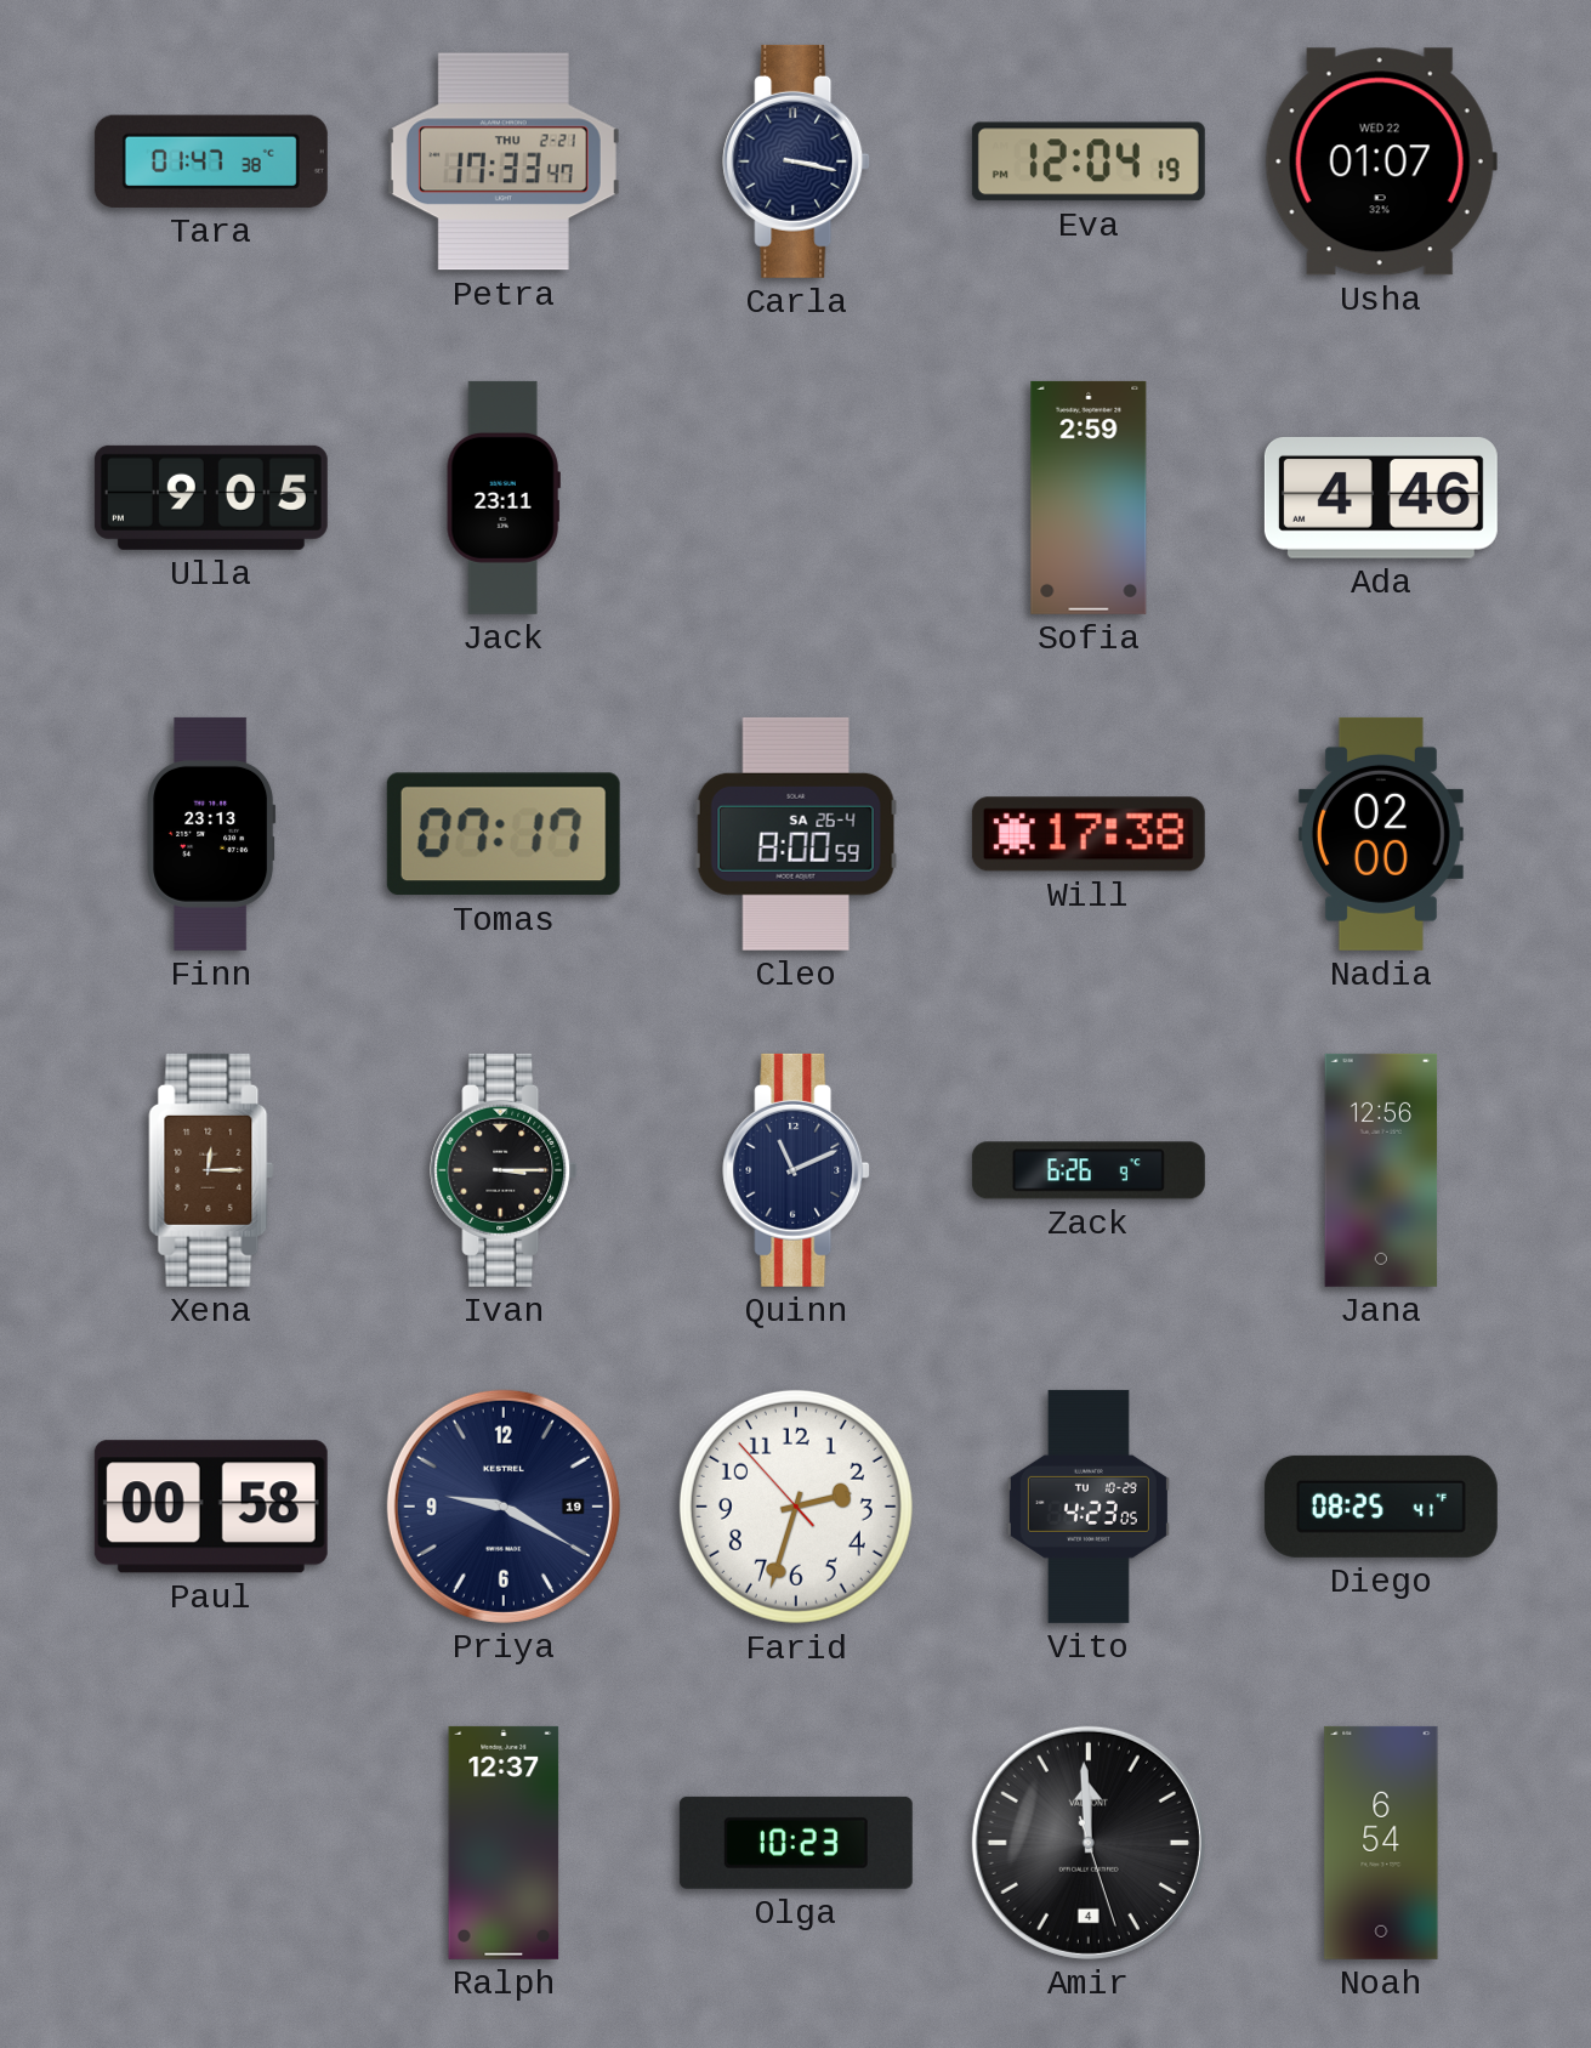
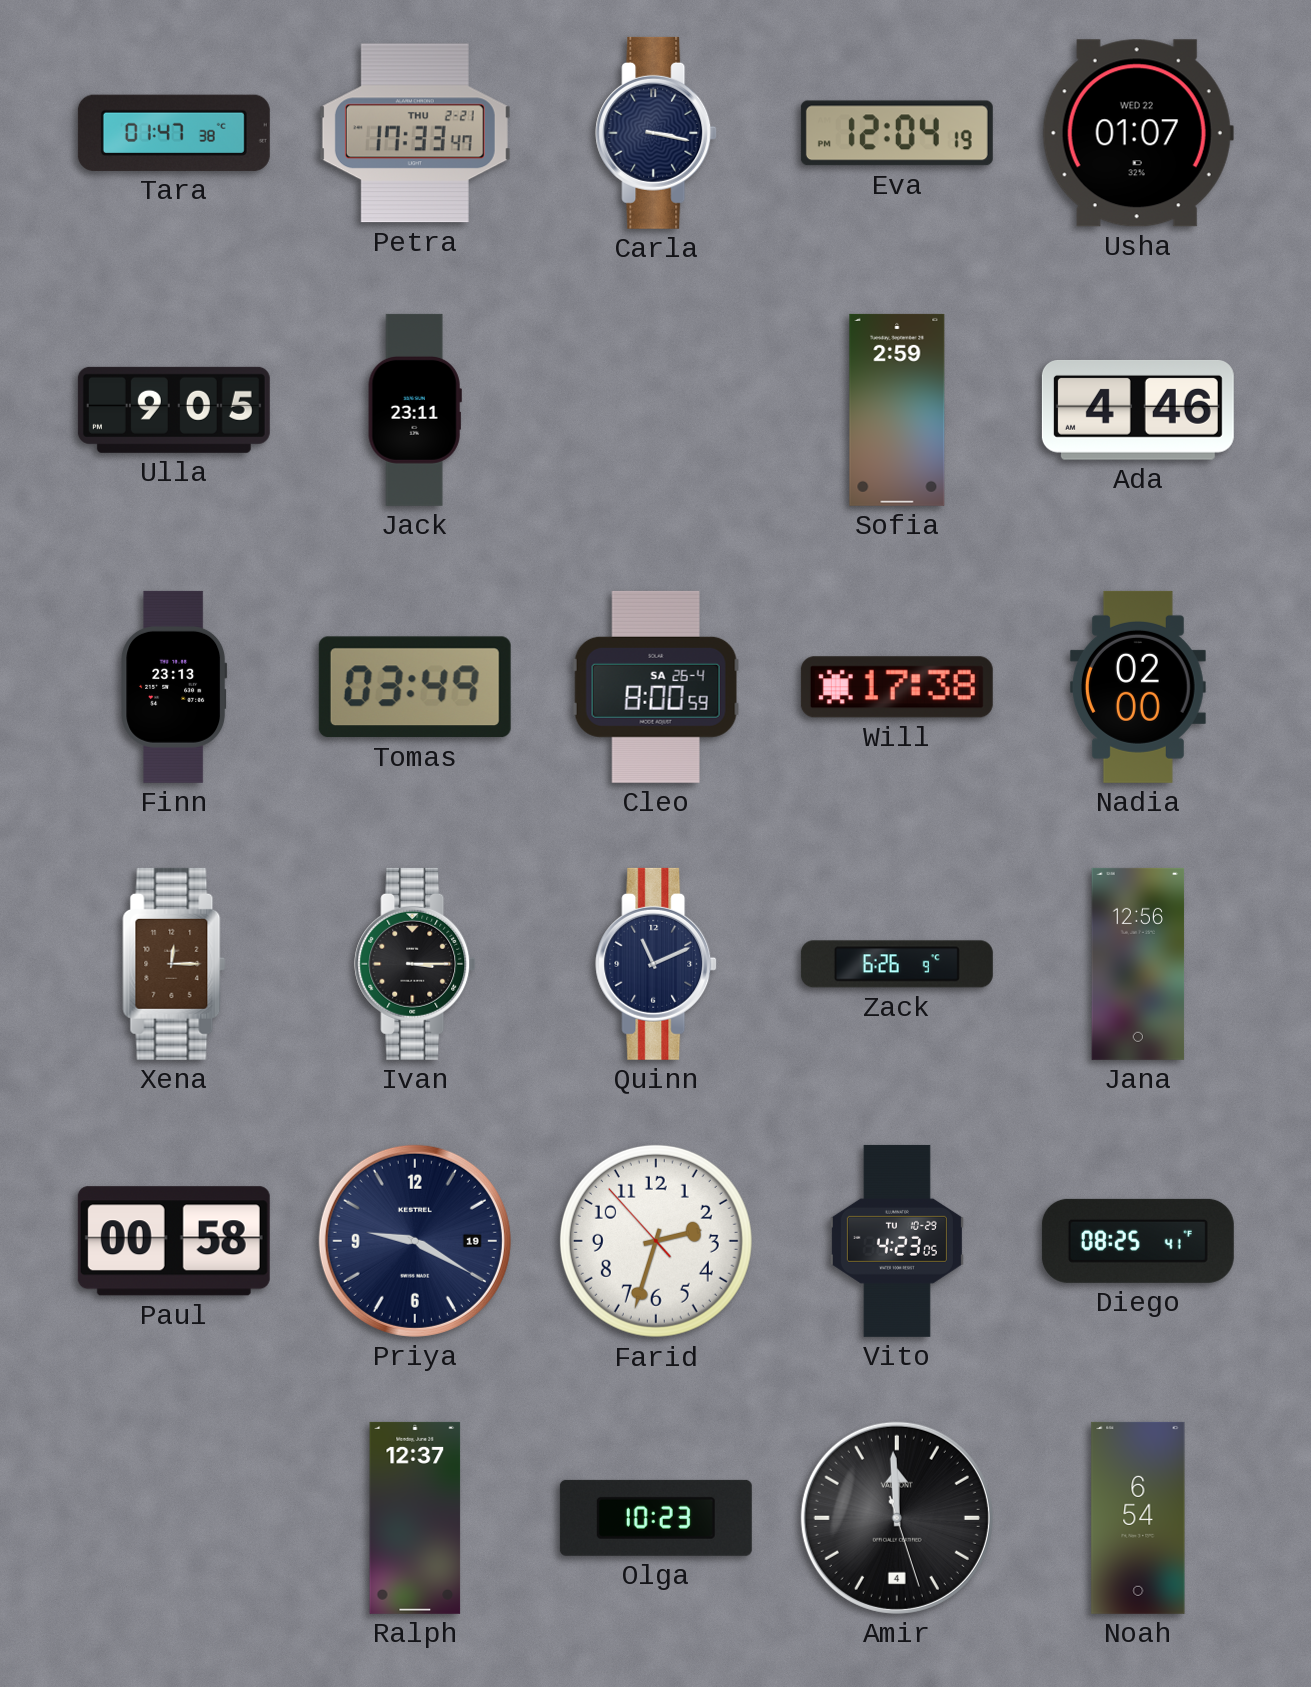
Tomas: 07:17 -> 03:49 (415, 687)
